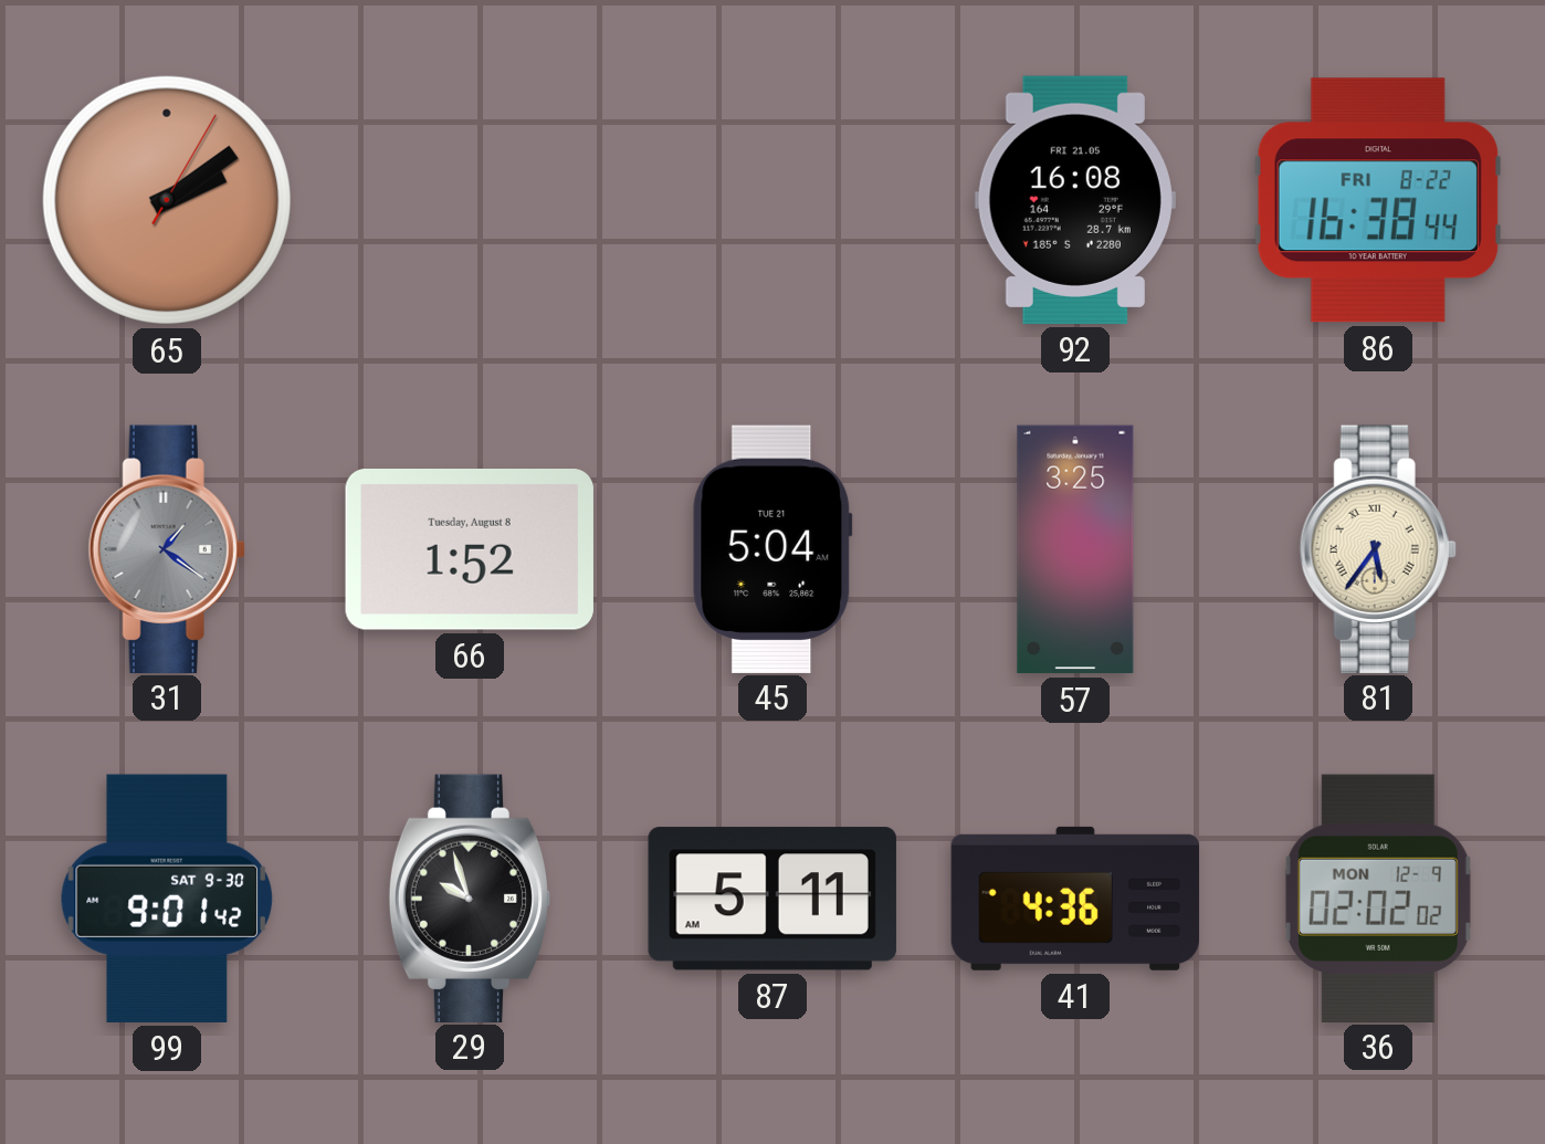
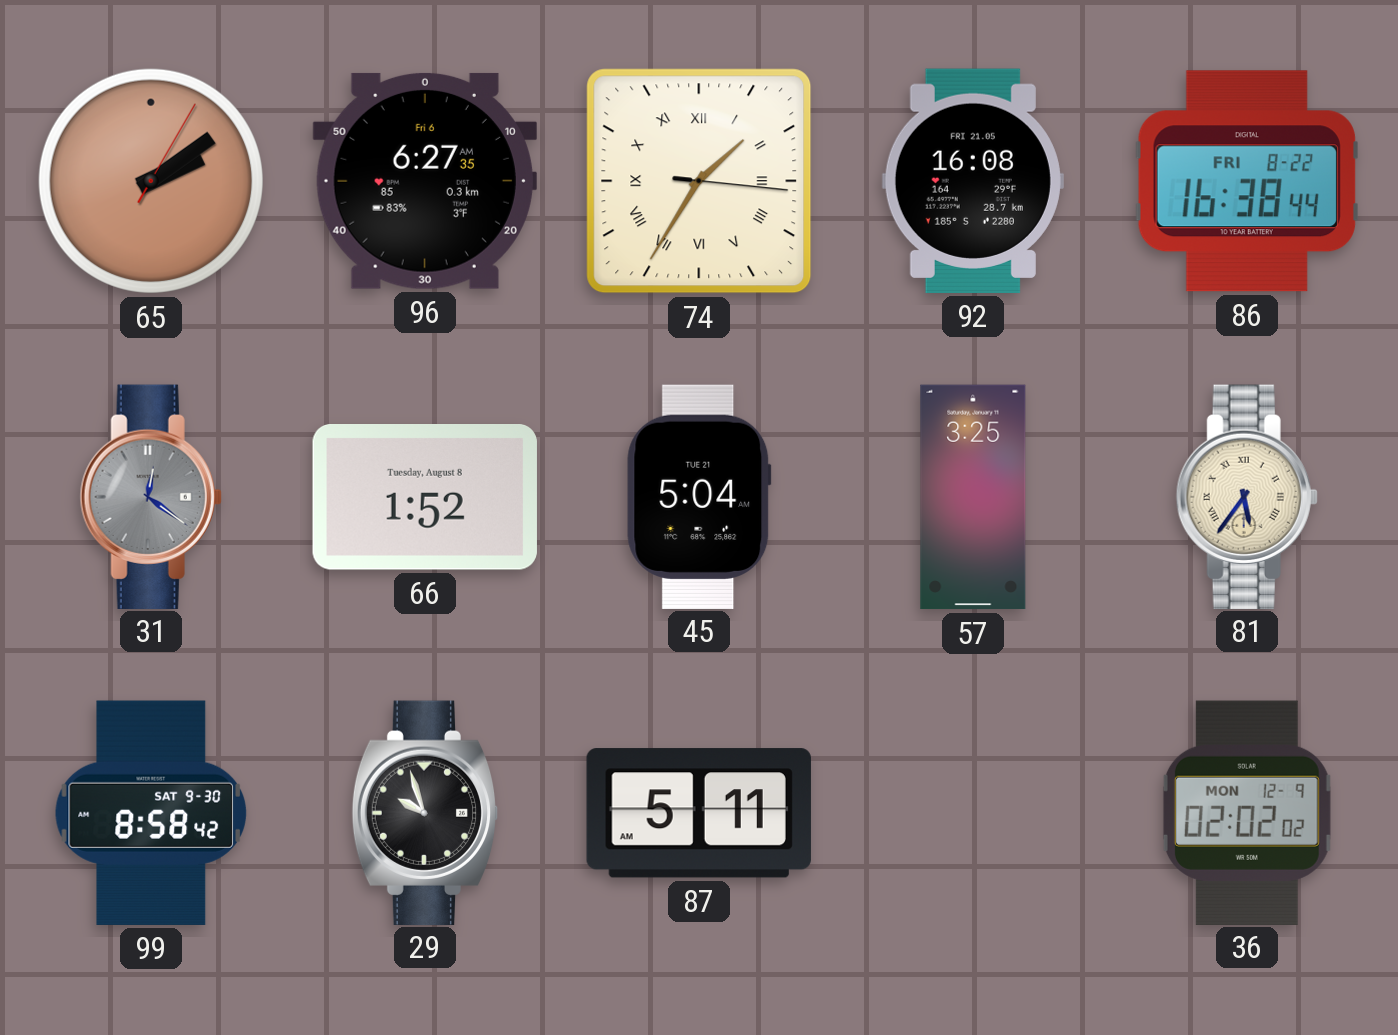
96: none -> 6:27 (425, 181)
74: none -> 1:35 (699, 181)
31: 1:21 -> 12:21 (151, 496)
99: 9:01 -> 8:58 (150, 813)
41: 4:36 -> none (1075, 899)
